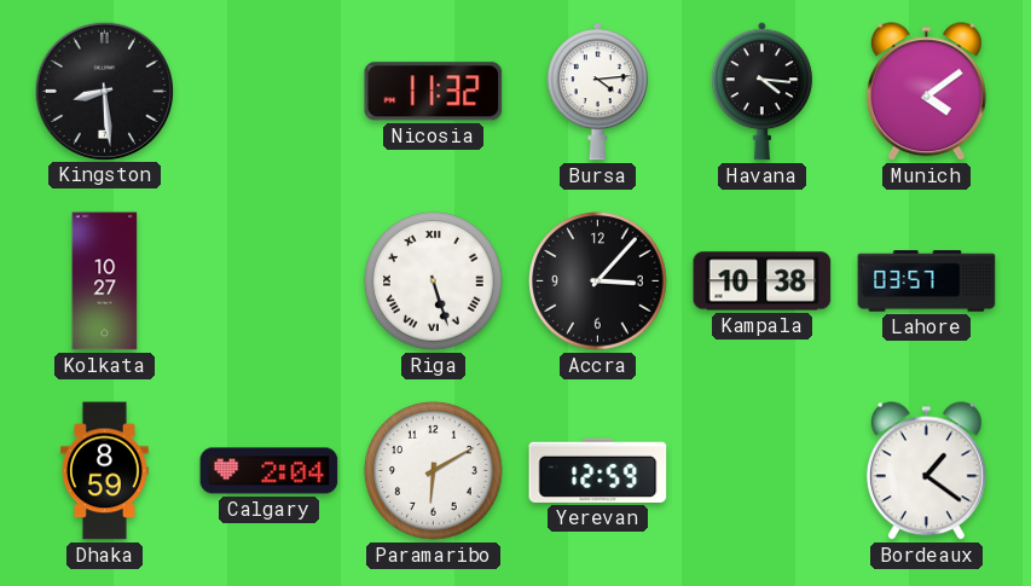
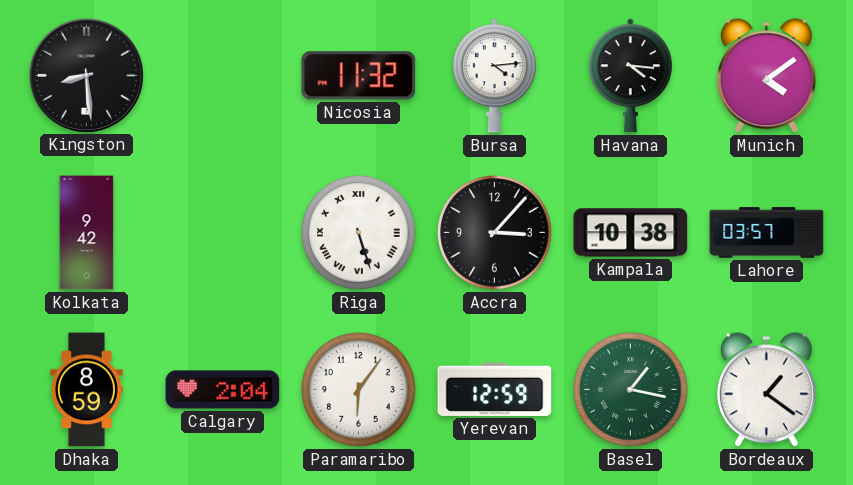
Kolkata: 10:27 -> 9:42 (87, 233)
Paramaribo: 6:10 -> 6:06 (359, 390)
Basel: none -> 1:17 (631, 390)
